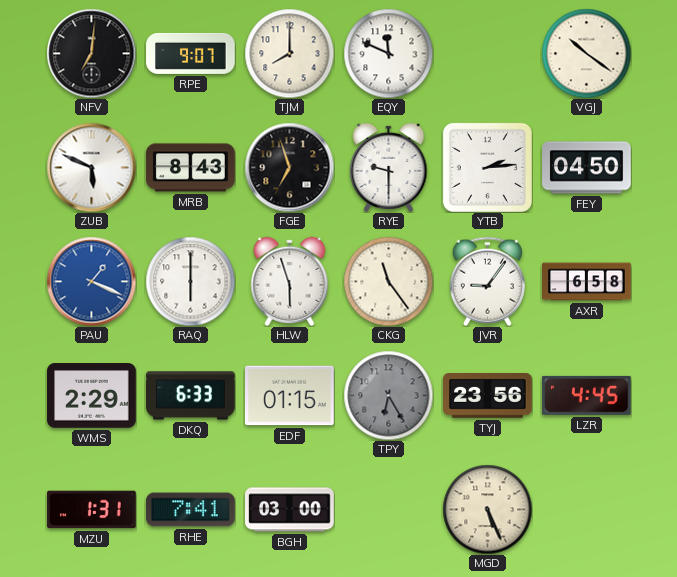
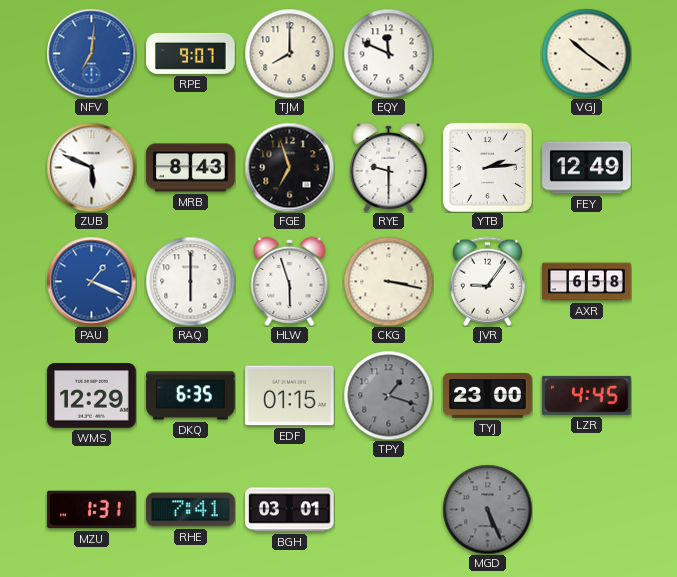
NFV dial: black -> blue (91, 53)
FEY: 04:50 -> 12:49 (587, 168)
CKG: 11:24 -> 3:17 (388, 281)
WMS: 2:29 -> 12:29 (92, 396)
DKQ: 6:33 -> 6:35 (191, 396)
TPY: 6:25 -> 1:18 (388, 395)
TYJ: 23:56 -> 23:00 (488, 396)
BGH: 03:00 -> 03:01 (290, 510)
MGD dial: cream -> grey (487, 509)
